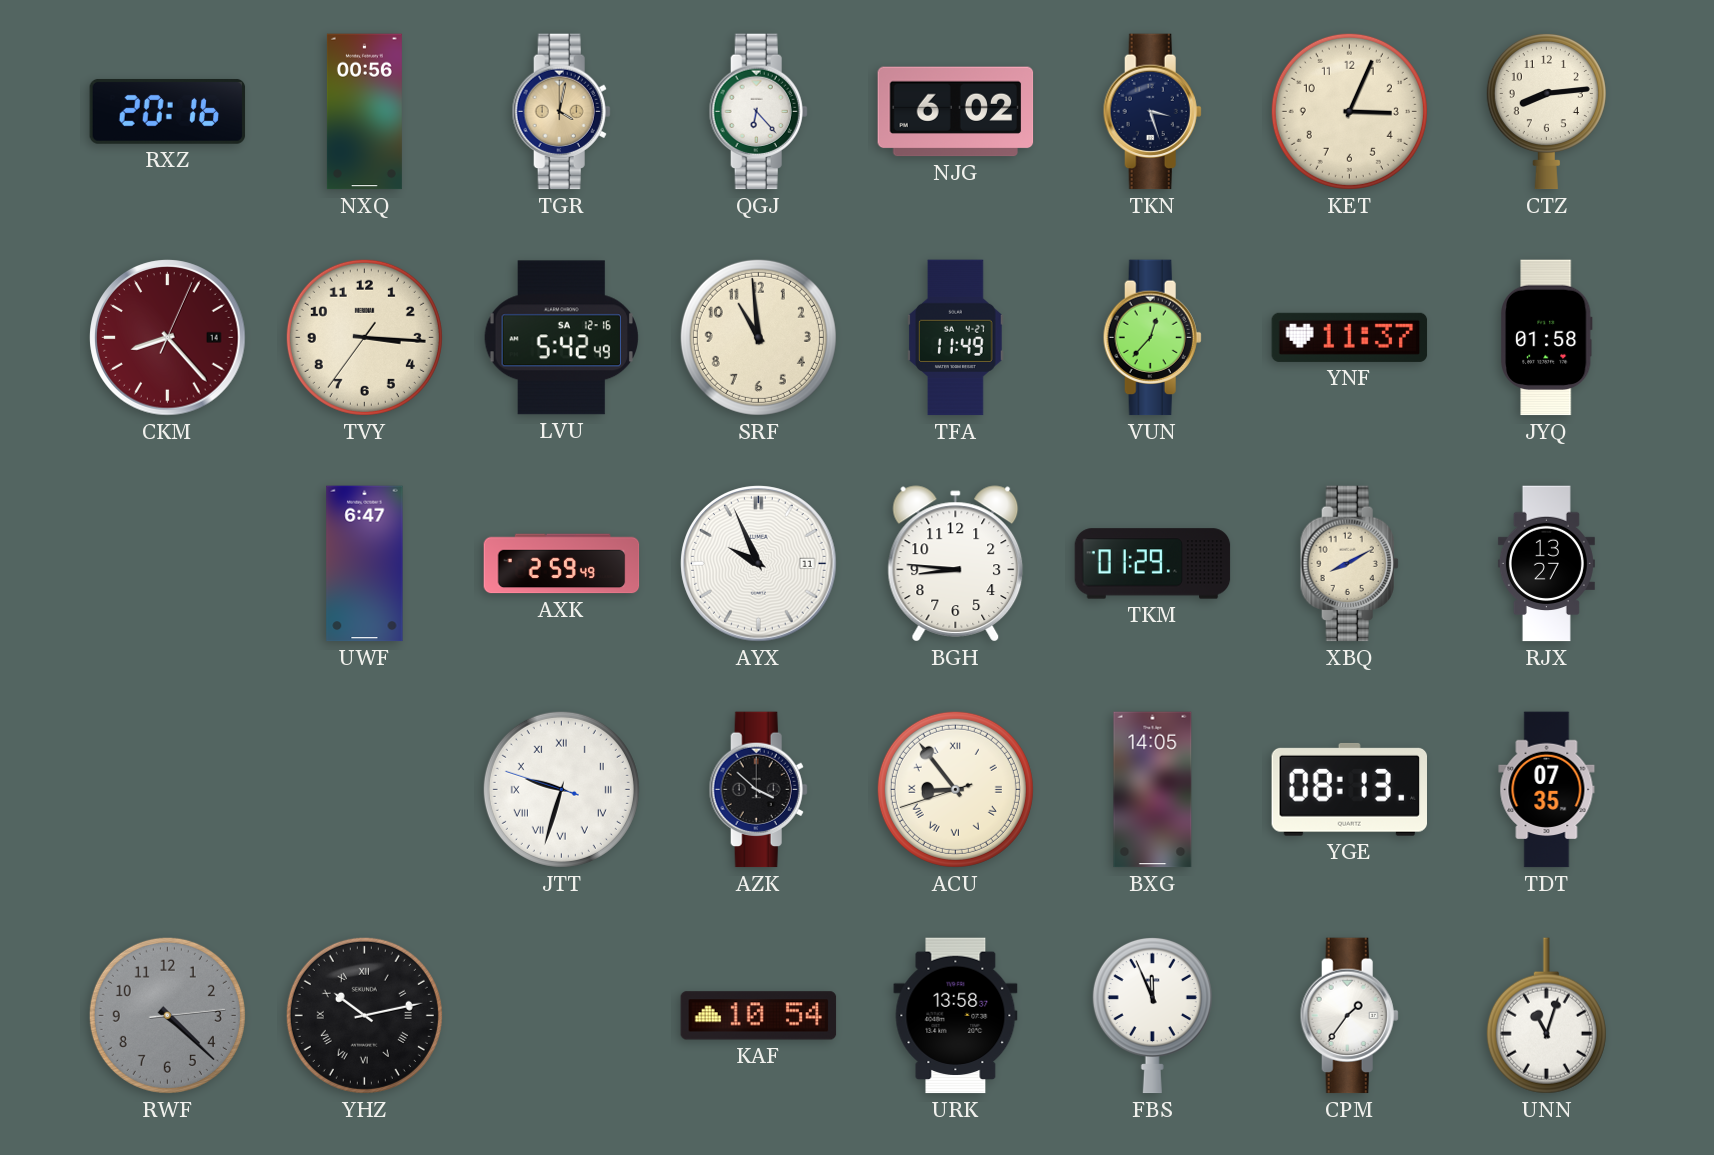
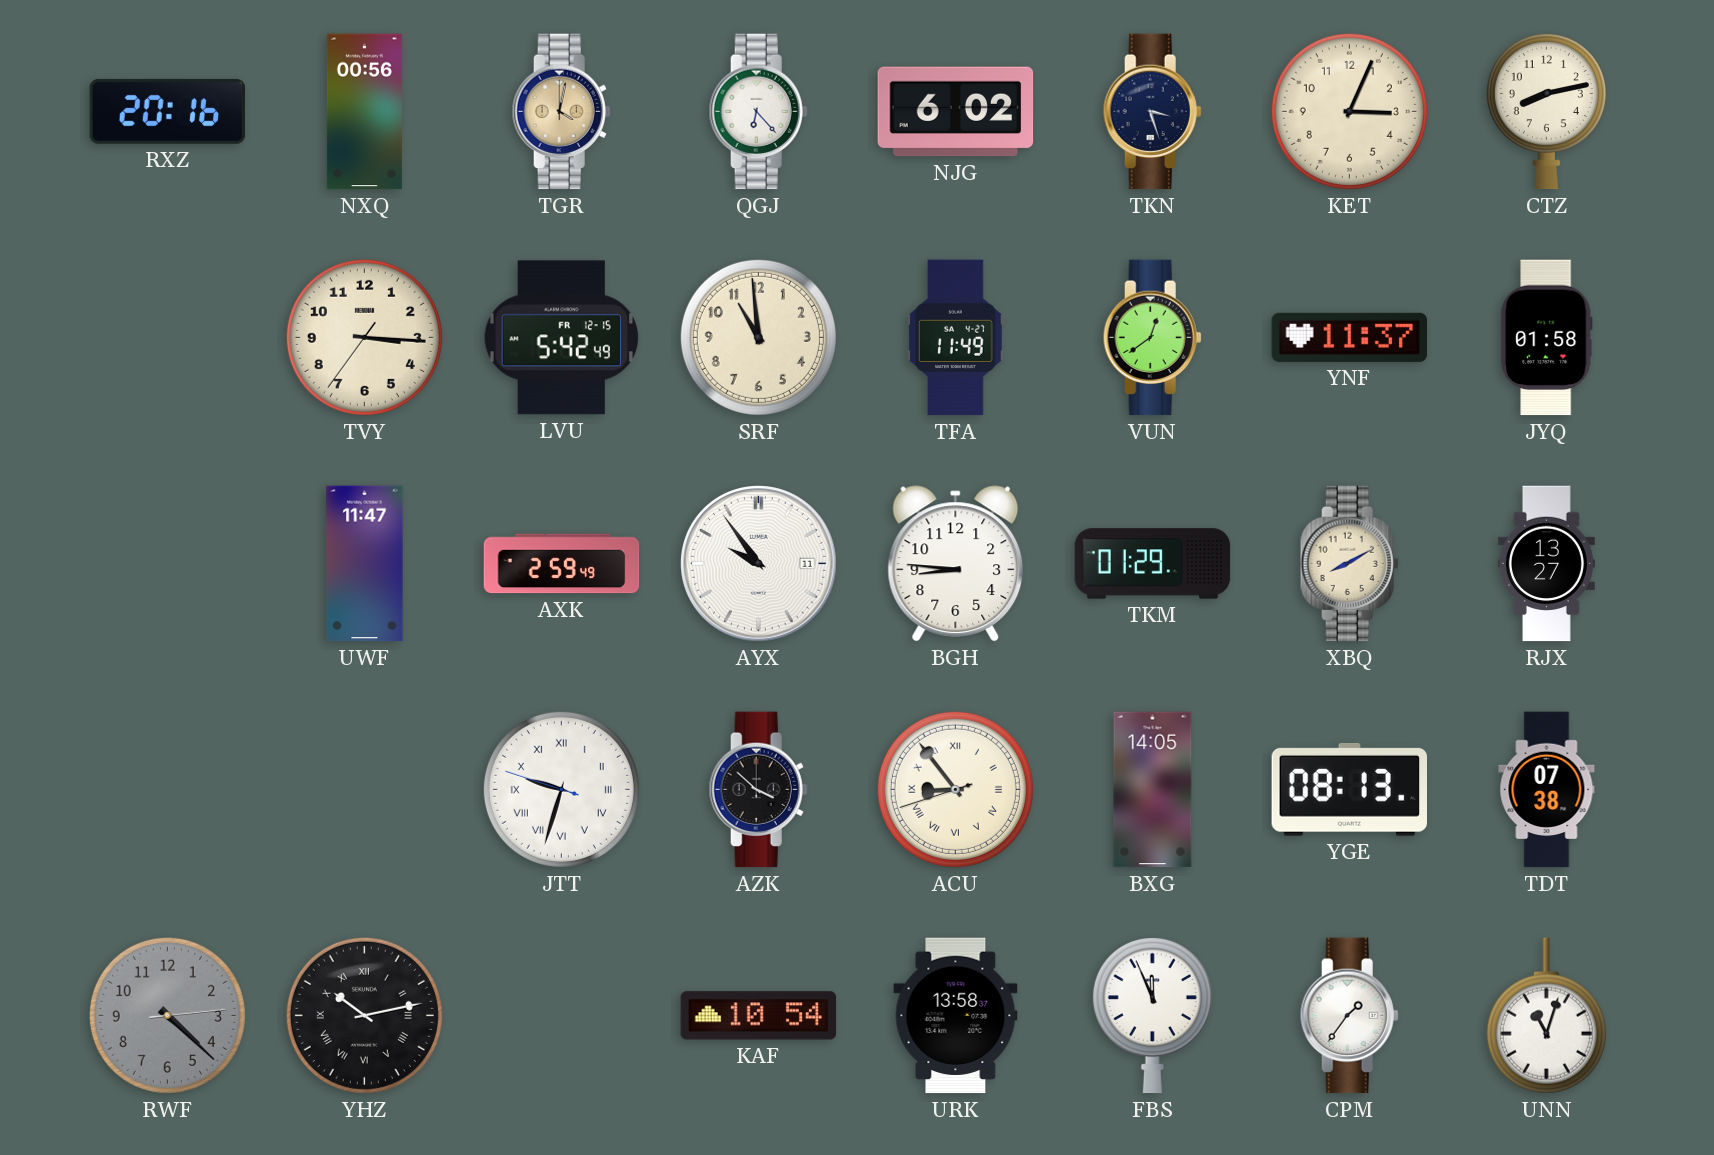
CTZ: 8:14 -> 8:13 (1546, 111)
CKM: 8:23 -> none (168, 338)
LVU date: SA 12-16 -> FR 12-15 (561, 338)
VUN: 12:37 -> 12:39 (1152, 338)
UWF: 6:47 -> 11:47 (365, 564)
AYX: 9:56 -> 9:54 (759, 564)
TDT: 07:35 -> 07:38 (1547, 790)
